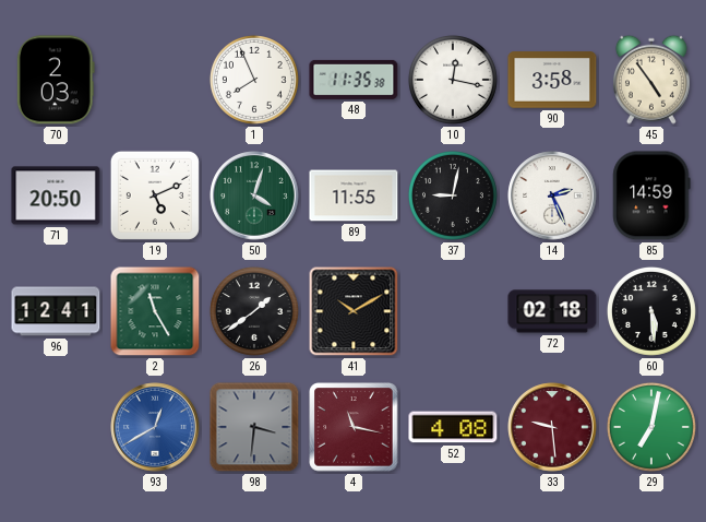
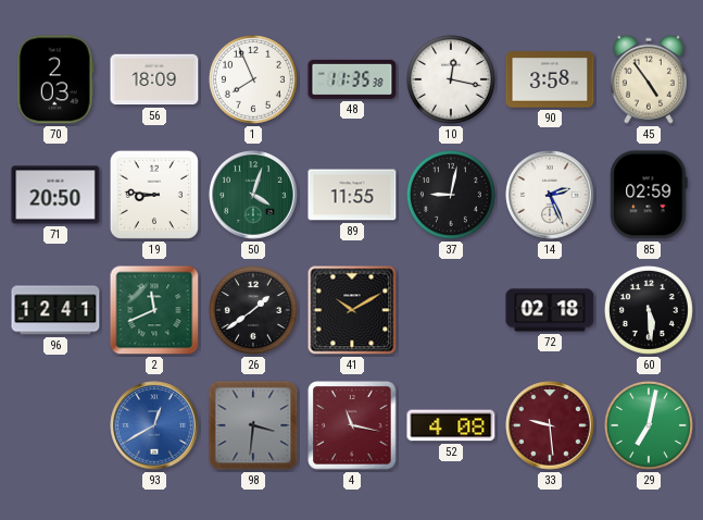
56: none -> 18:09 (154, 79)
19: 5:11 -> 8:46 (154, 195)
85: 14:59 -> 02:59 (649, 195)
2: 11:25 -> 11:41 (154, 310)
